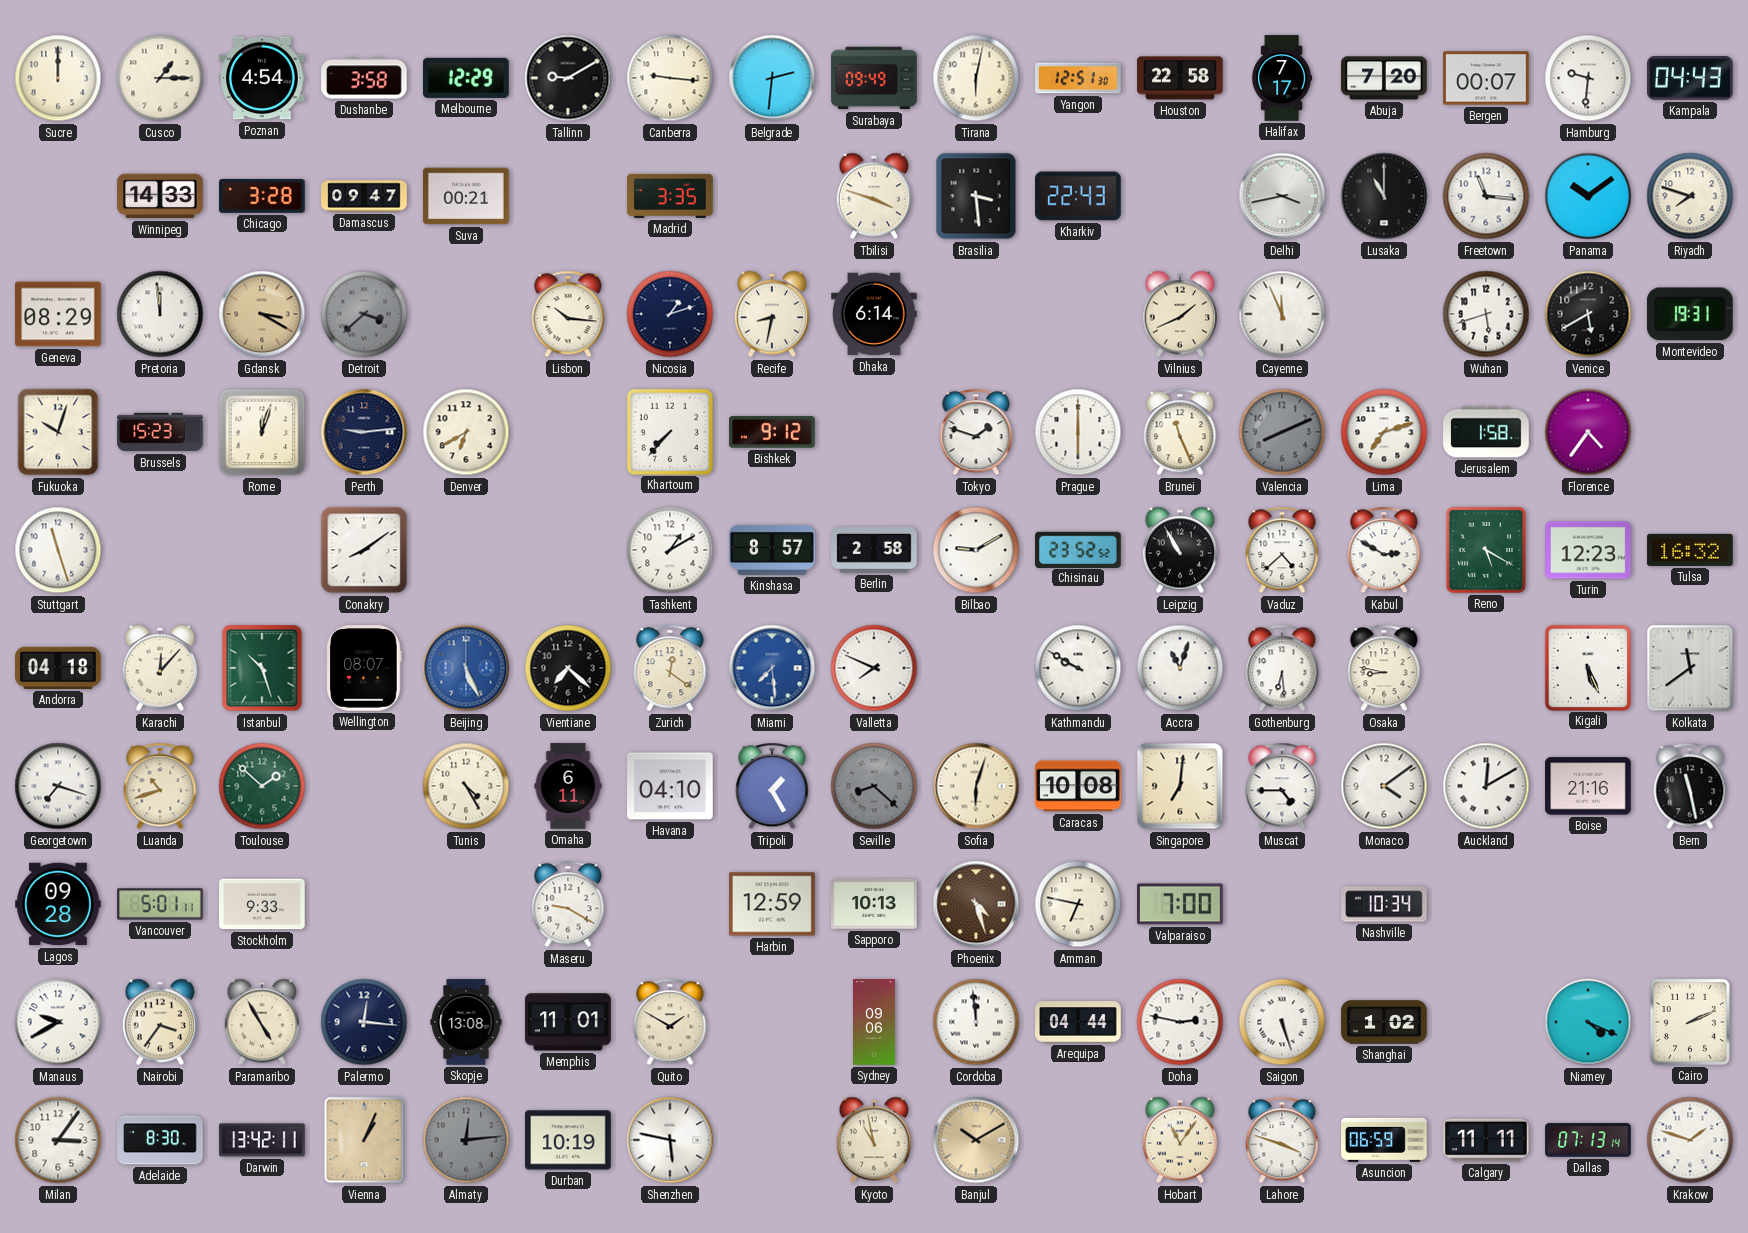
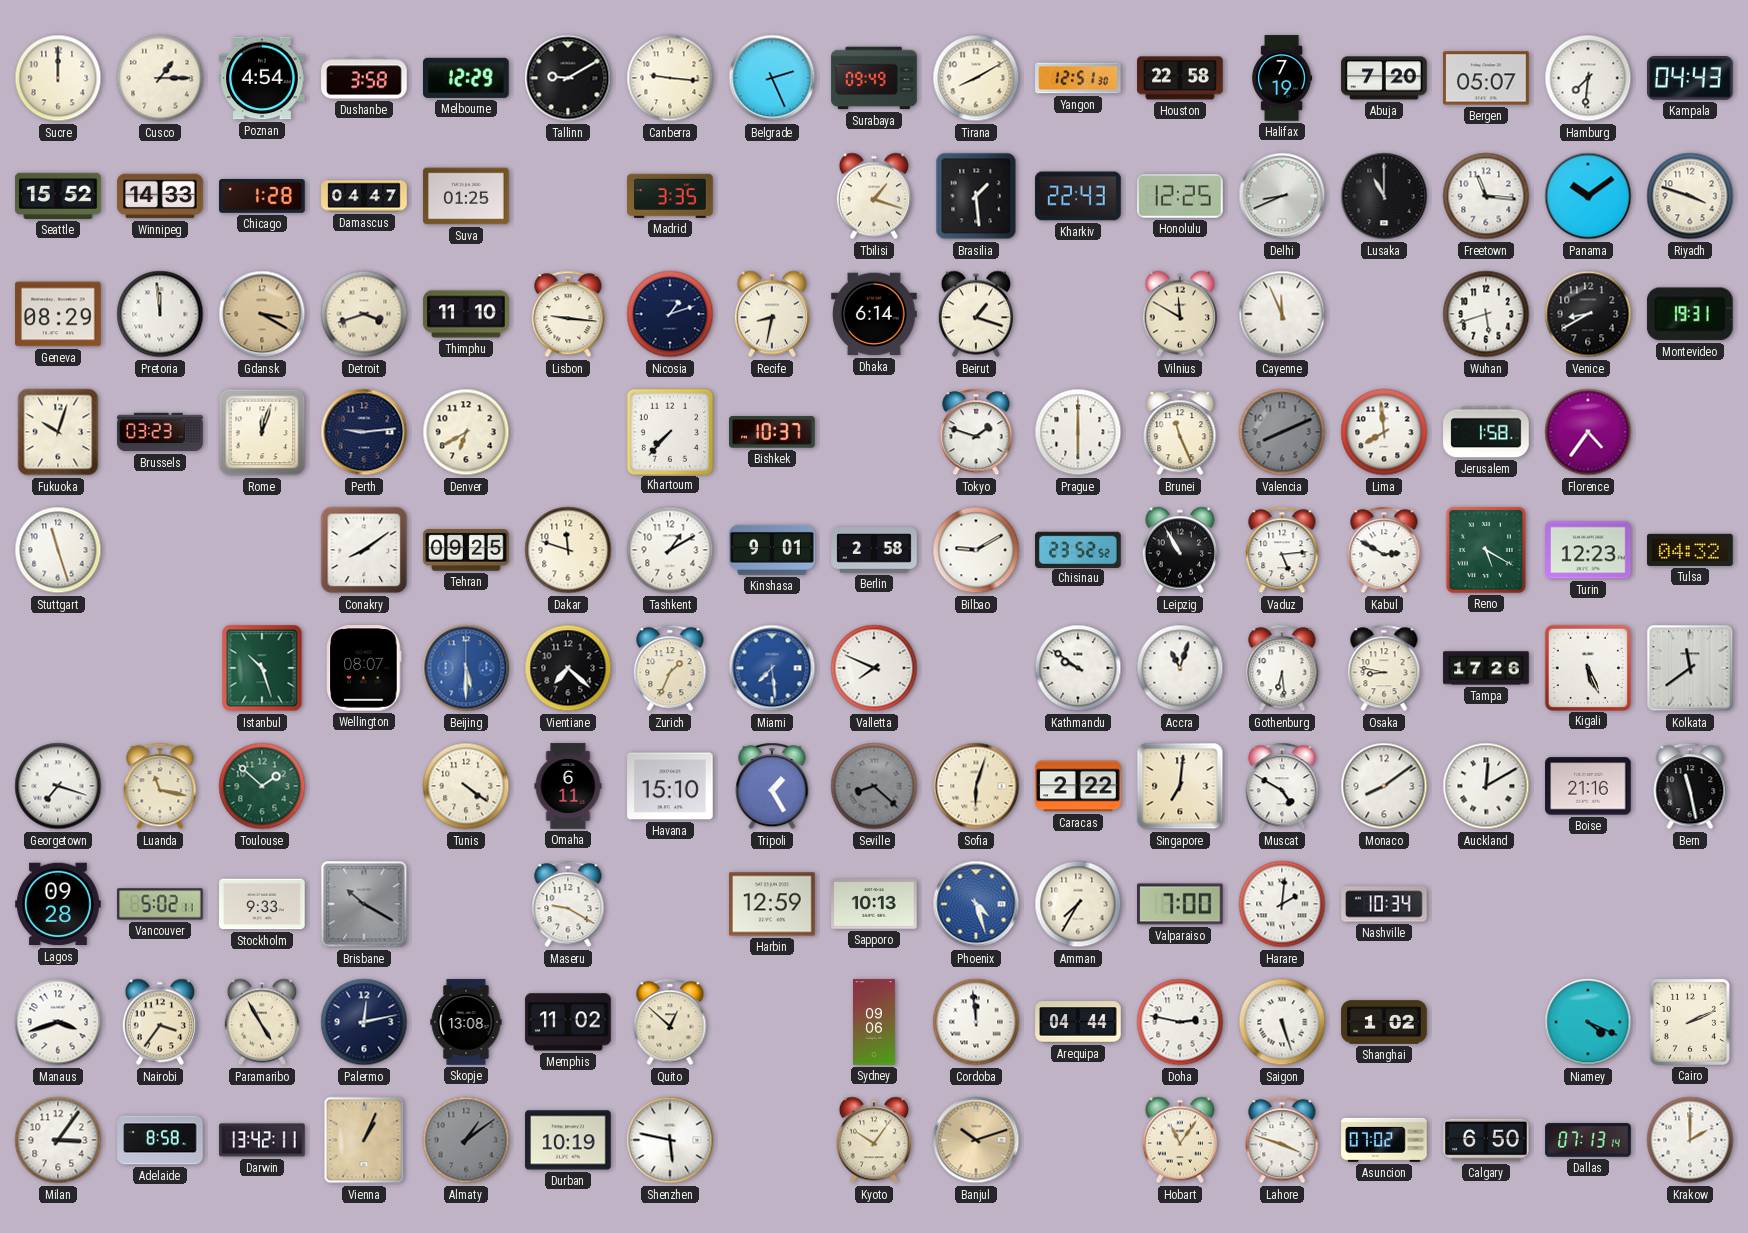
Belgrade: 2:31 -> 2:26 (772, 78)
Tirana: 6:02 -> 8:10 (976, 78)
Halifax: 7:17 -> 7:19 (1282, 78)
Bergen: 00:07 -> 05:07 (1486, 78)
Hamburg: 9:31 -> 7:31 (1588, 78)
Seattle: none -> 15:52 (58, 196)
Chicago: 3:28 -> 1:28 (262, 197)
Damascus: 09:47 -> 04:47 (364, 196)
Suva: 00:21 -> 01:25 (466, 196)
Tbilisi: 3:48 -> 1:18 (874, 196)
Brasilia: 3:29 -> 1:29 (976, 196)
Honolulu: none -> 12:25 (1180, 196)
Delhi: 3:43 -> 8:41 (1282, 196)
Riyadh: 7:48 -> 3:48 (1690, 196)
Detroit: 3:38 -> 3:42 (364, 314)
Detroit dial: grey -> cream (364, 314)
Thimphu: none -> 11:10 (466, 314)
Lisbon: 10:16 -> 9:16 (568, 314)
Beirut: none -> 1:18 (976, 314)
Vilnius: 1:41 -> 11:50 (1180, 314)
Venice: 5:40 -> 8:40 (1588, 314)
Brussels: 15:23 -> 03:23 (160, 432)
Bishkek: 9:12 -> 10:37 (772, 432)
Lima: 7:12 -> 7:59 (1384, 432)
Tehran: none -> 09:25 (466, 550)
Dakar: none -> 11:48 (568, 550)
Kinshasa: 8:57 -> 9:01 (772, 550)
Vaduz: 4:38 -> 5:14 (1282, 550)
Tulsa: 16:32 -> 04:32 (1690, 550)
Andorra: 04:18 -> none (58, 668)
Karachi: 12:07 -> none (160, 668)
Beijing: 5:26 -> 5:30 (466, 668)
Zurich: 12:21 -> 1:34 (670, 668)
Kathmandu: 9:50 -> 9:51 (1078, 668)
Tampa: none -> 17:26 (1486, 668)
Luanda: 10:42 -> 11:17 (160, 786)
Tunis: 4:25 -> 4:21 (466, 786)
Havana: 04:10 -> 15:10 (670, 786)
Caracas: 10:08 -> 2:22 (1078, 786)
Muscat: 4:45 -> 4:50 (1282, 786)
Monaco: 4:09 -> 8:09 (1384, 786)
Vancouver: 5:01 -> 5:02 (160, 904)
Brisbane: none -> 10:20 (364, 904)
Phoenix dial: brown -> blue (976, 904)
Amman: 6:47 -> 7:35 (1078, 904)
Harare: none -> 2:01 (1282, 904)
Manaus: 9:40 -> 3:42 (58, 1022)
Palermo: 12:16 -> 12:13 (364, 1022)
Memphis: 11:01 -> 11:02 (568, 1022)
Quito: 1:50 -> 12:52 (670, 1022)
Adelaide: 8:30 -> 8:58 (160, 1140)
Almaty: 12:14 -> 1:09 (466, 1140)
Kyoto: 10:58 -> 10:06 (874, 1140)
Banjul: 10:10 -> 10:12 (976, 1140)
Asuncion: 06:59 -> 07:02 (1384, 1140)
Calgary: 11:11 -> 6:50 (1486, 1140)
Krakow: 1:48 -> 2:00 (1690, 1140)
